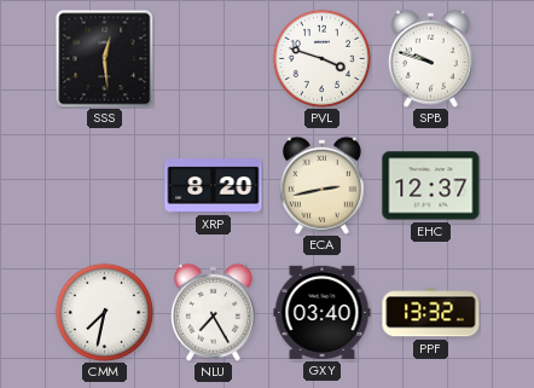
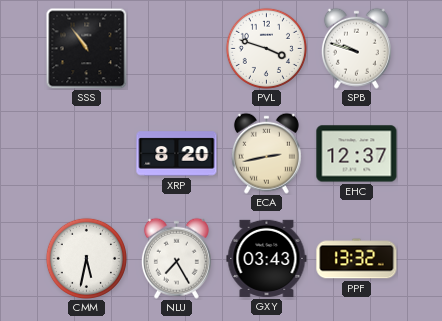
SSS: 12:29 -> 10:54 (86, 48)
CMM: 7:32 -> 5:32 (86, 258)
GXY: 03:40 -> 03:43 (267, 258)
